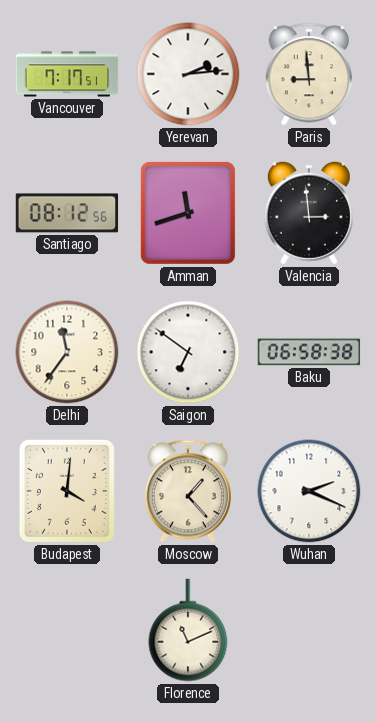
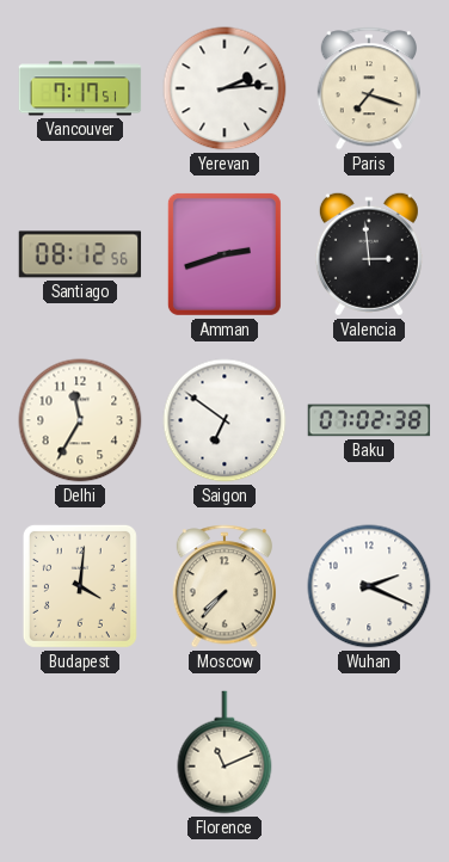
Paris: 8:59 -> 7:18 (369, 88)
Amman: 11:42 -> 2:42 (224, 254)
Delhi: 11:36 -> 11:35 (80, 420)
Baku: 06:58 -> 07:02 (369, 420)
Moscow: 1:23 -> 7:37 (224, 586)
